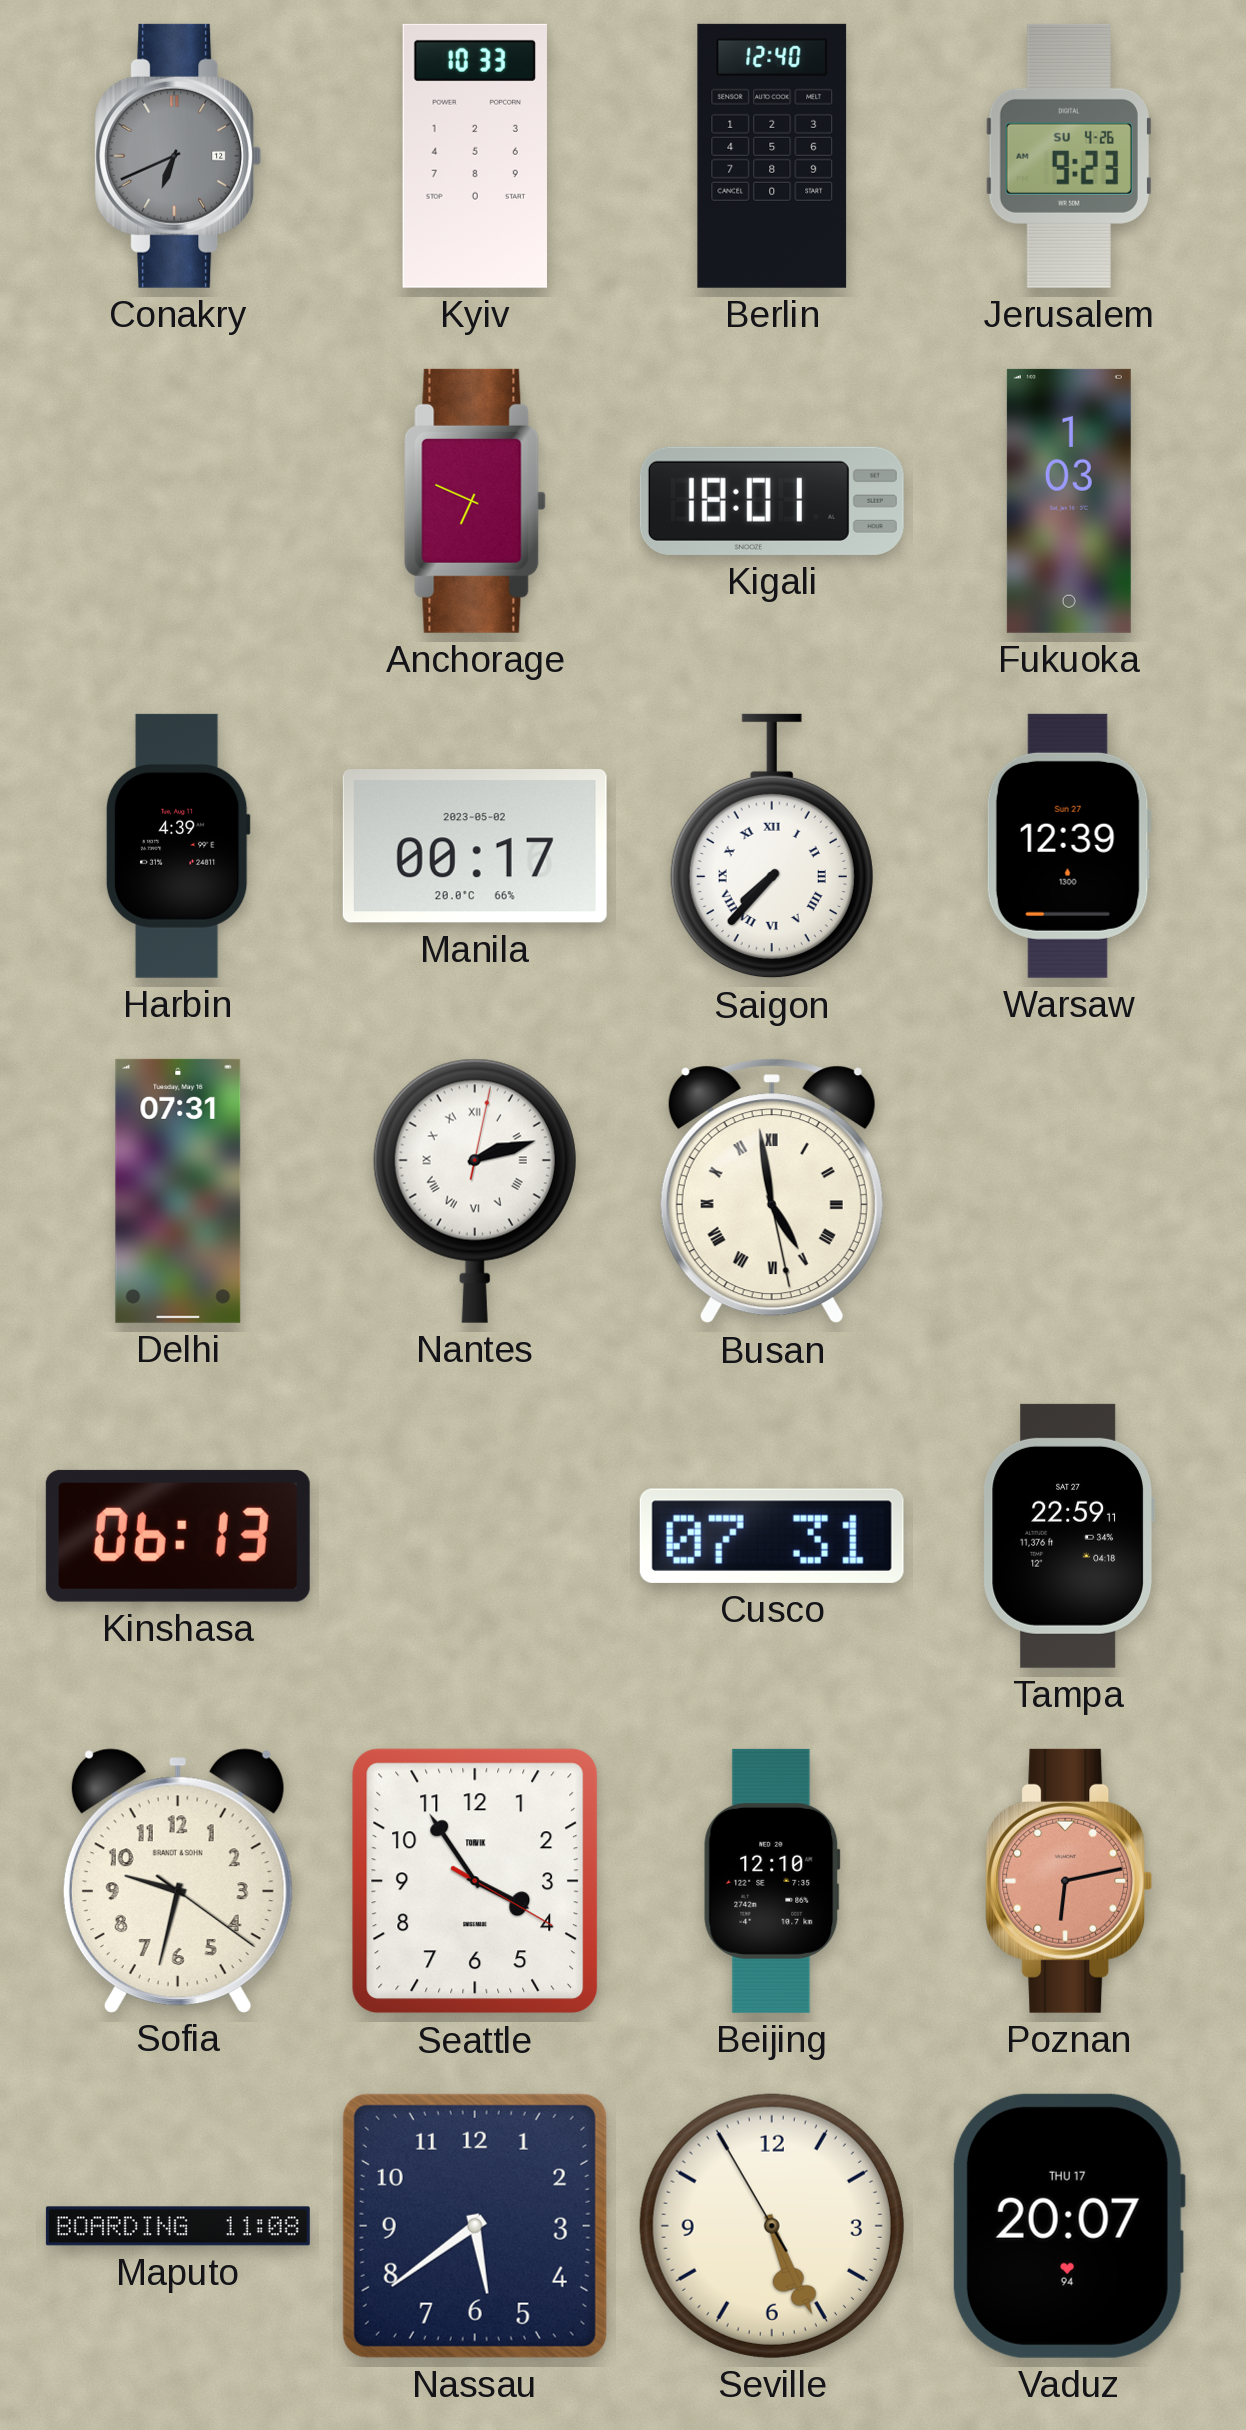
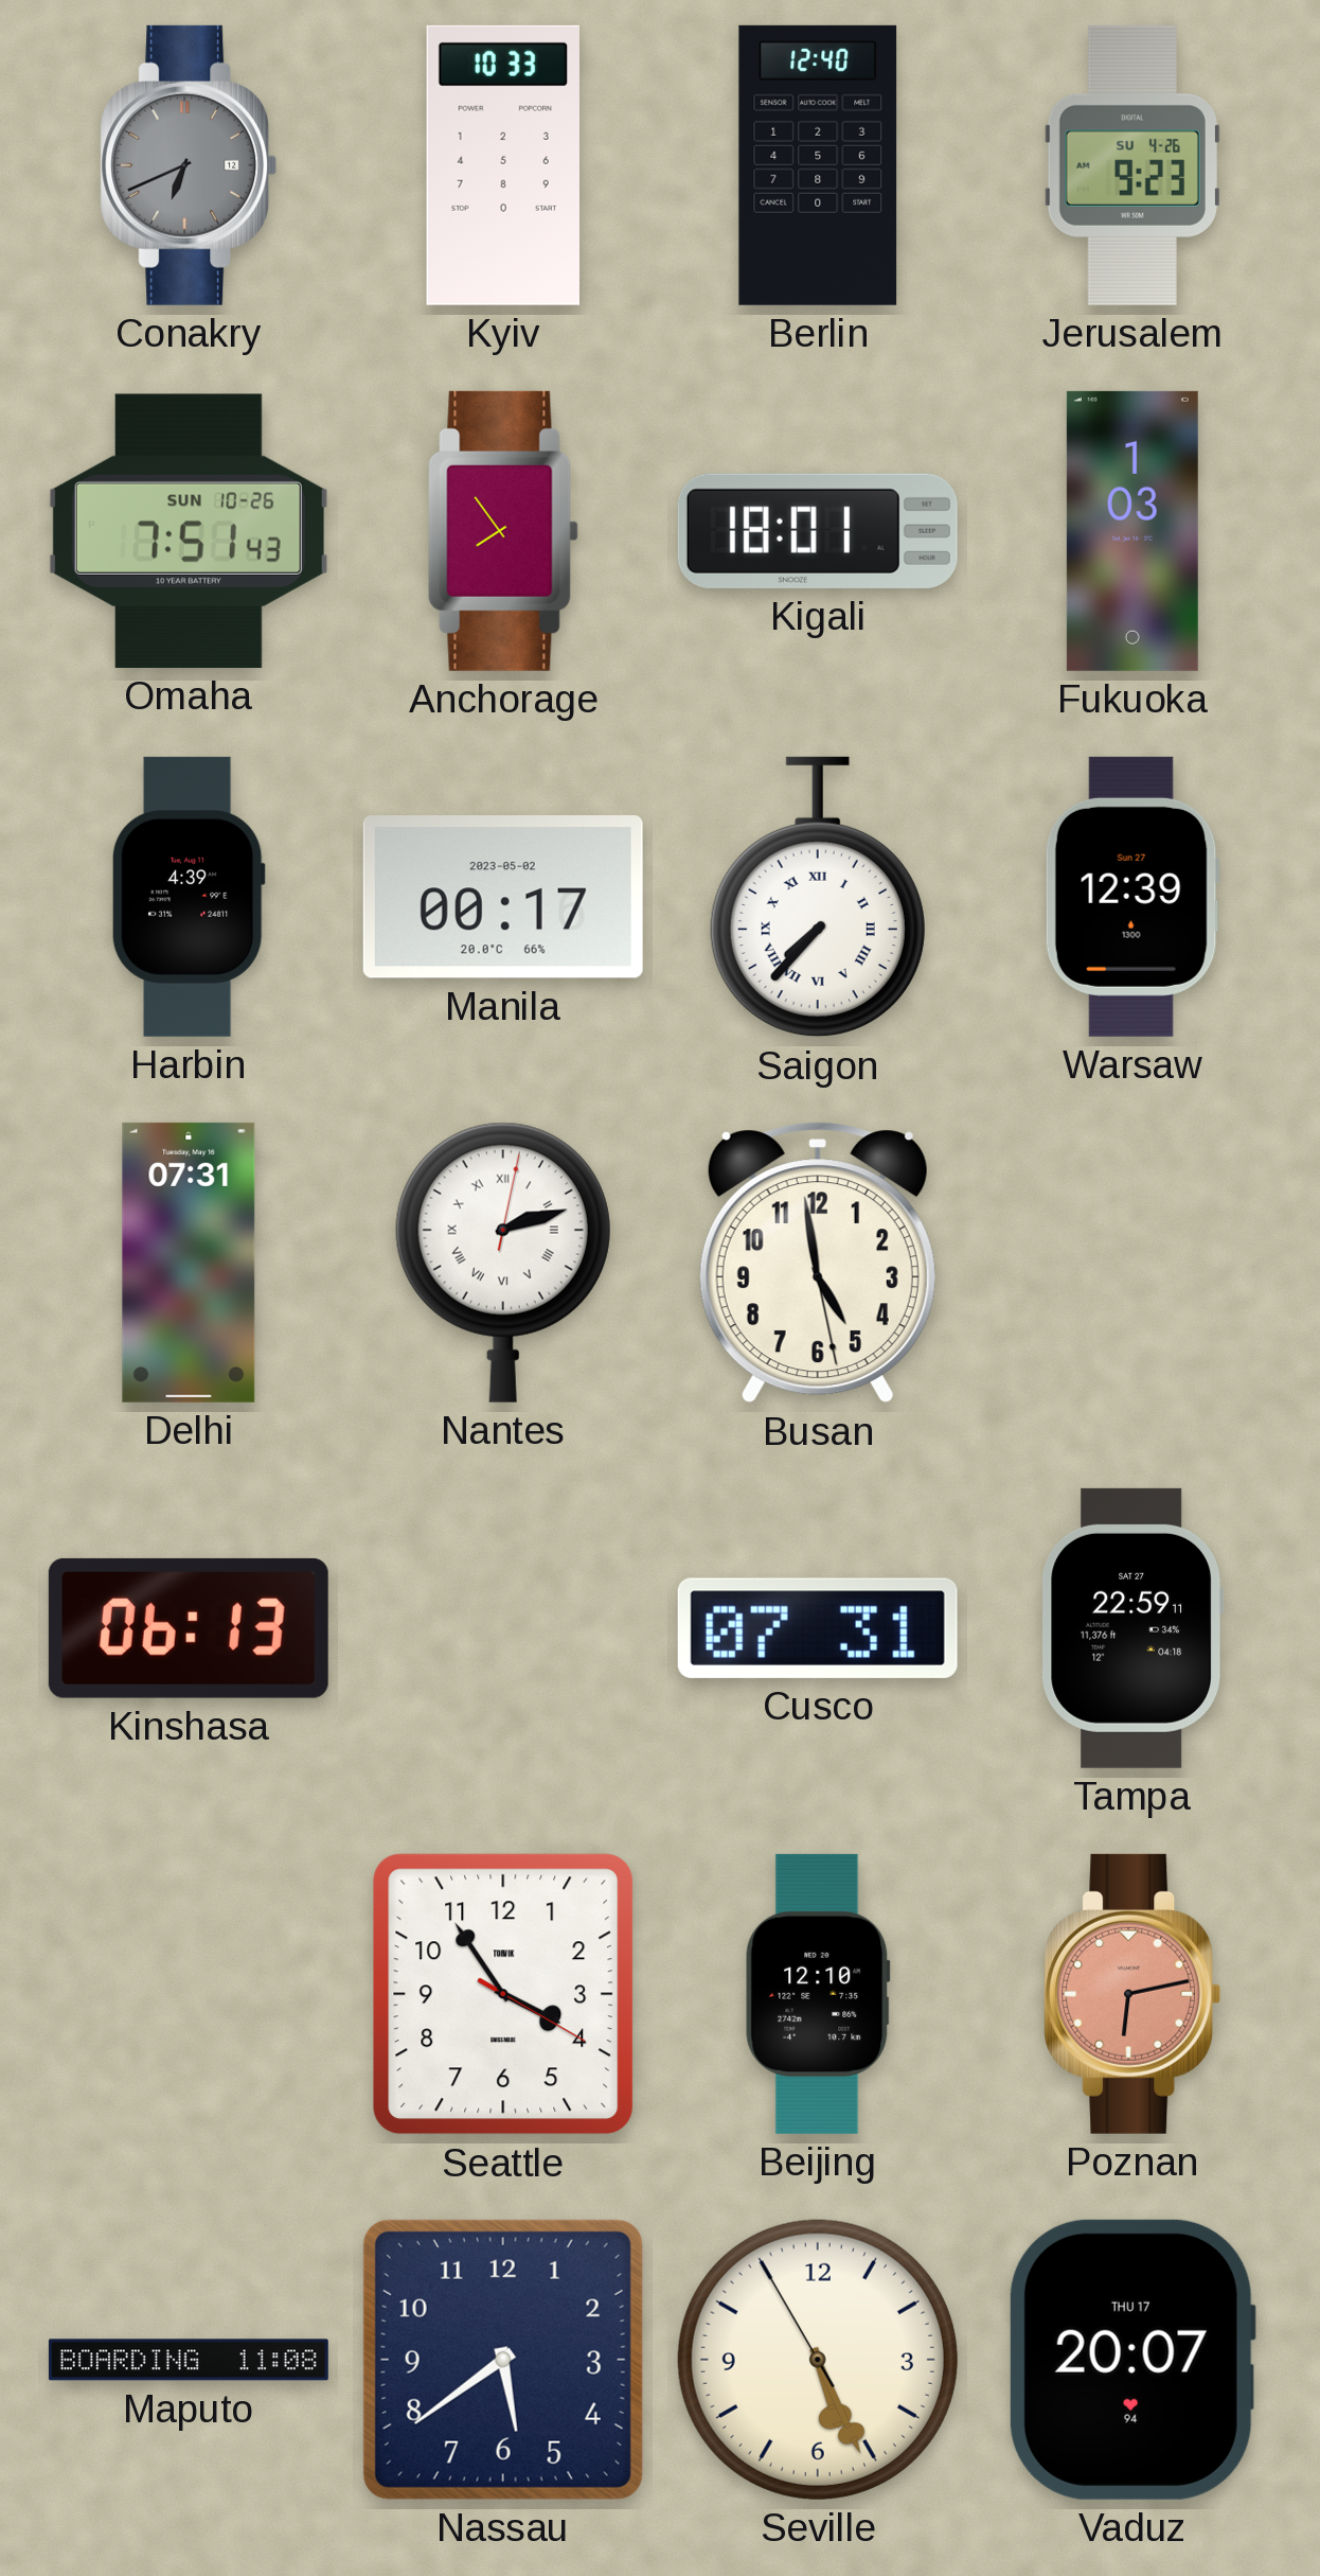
Omaha: none -> 7:51 (189, 531)
Anchorage: 6:49 -> 7:54 (503, 531)
Busan numerals: Roman -> Arabic (818, 1263)
Sofia: 9:32 -> none (178, 1880)
